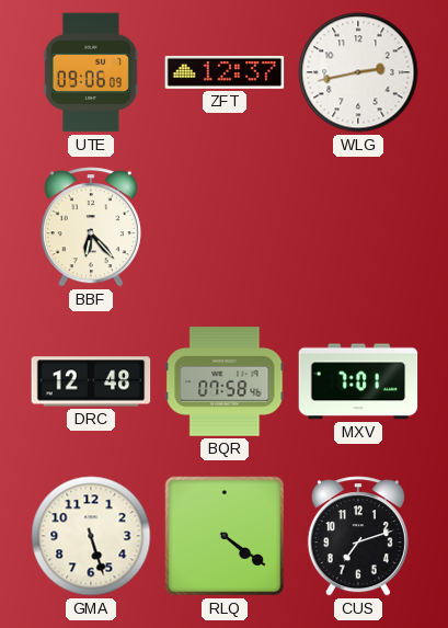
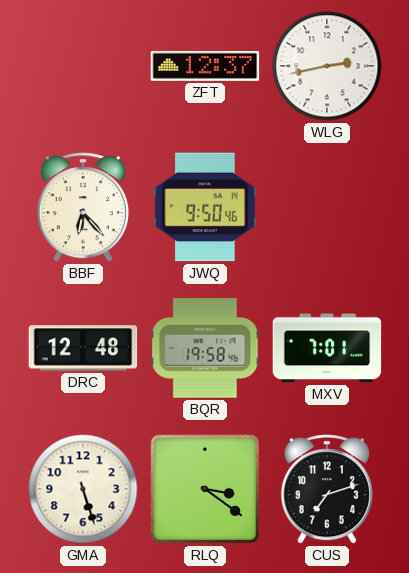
UTE: 09:06 -> none (91, 72)
JWQ: none -> 9:50 (205, 207)
BQR: 07:58 -> 19:58 (205, 348)
RLQ: 4:21 -> 3:21 (205, 489)
